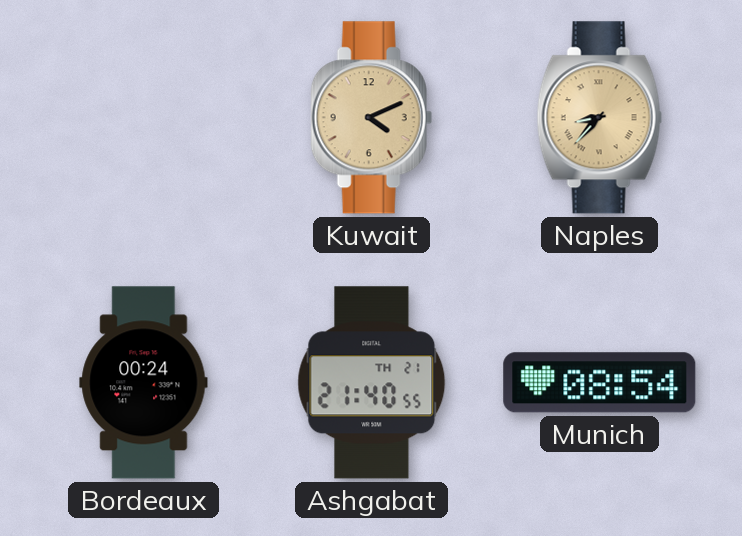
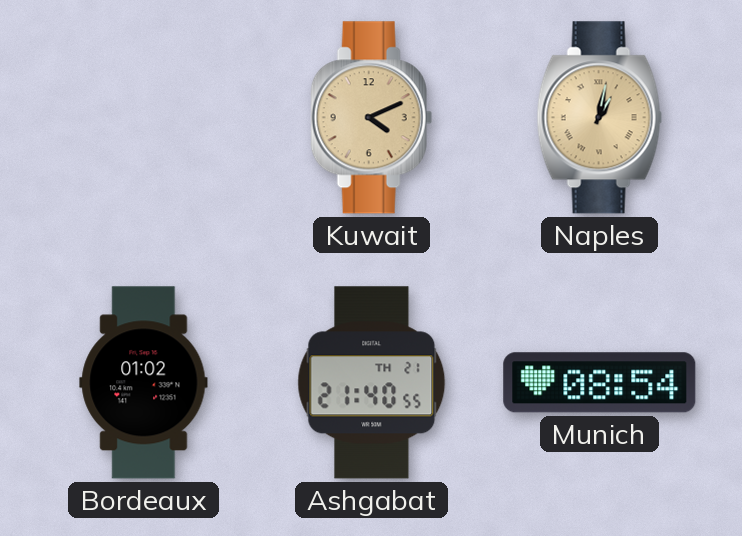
Naples: 8:37 -> 1:02 (599, 118)
Bordeaux: 00:24 -> 01:02 (144, 383)
